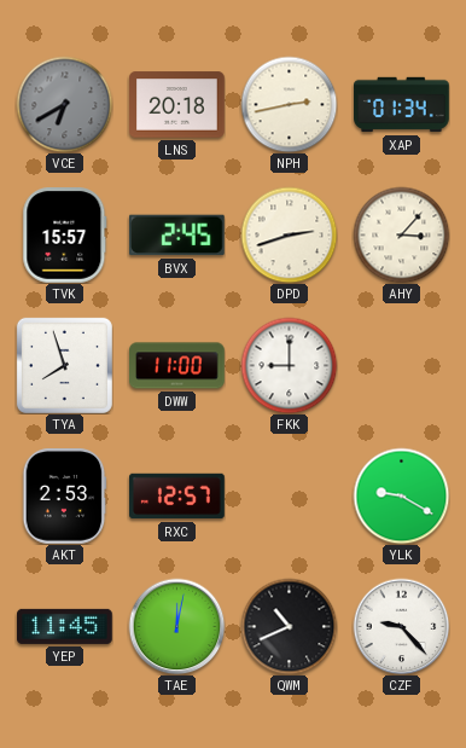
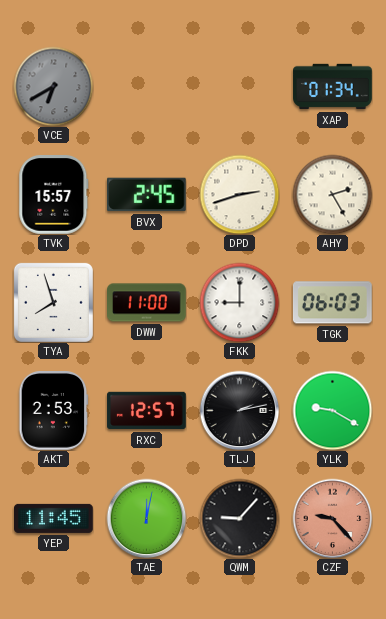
LNS: 20:18 -> none (177, 105)
NPH: 2:43 -> none (289, 104)
AHY: 3:07 -> 2:25 (332, 194)
TGK: none -> 06:03 (332, 303)
TLJ: none -> 2:13 (239, 410)
QWM: 10:41 -> 9:07 (239, 518)
CZF dial: white -> salmon (332, 518)
